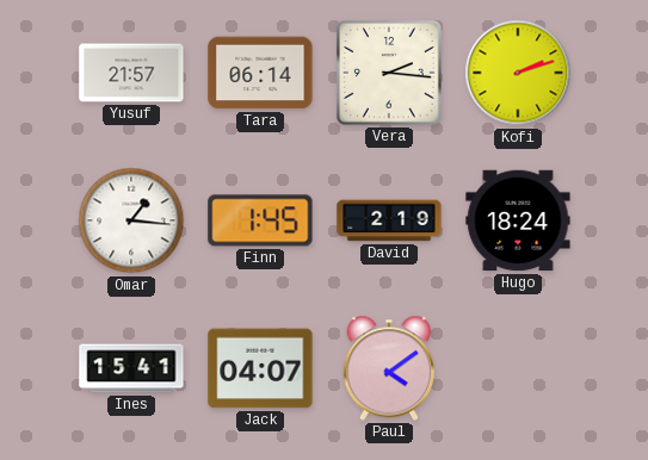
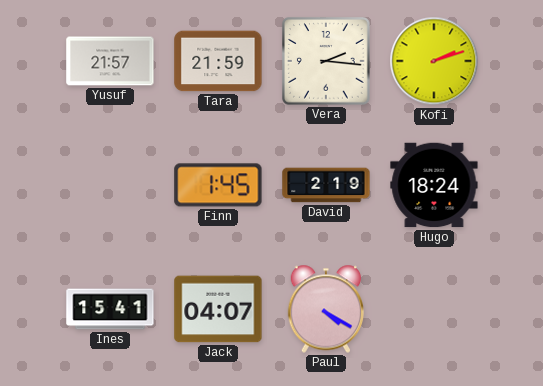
Tara: 06:14 -> 21:59 (218, 61)
Omar: 1:16 -> none (131, 220)
Paul: 4:09 -> 4:20 (326, 309)
